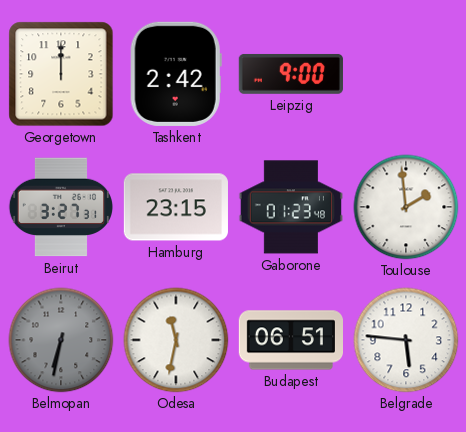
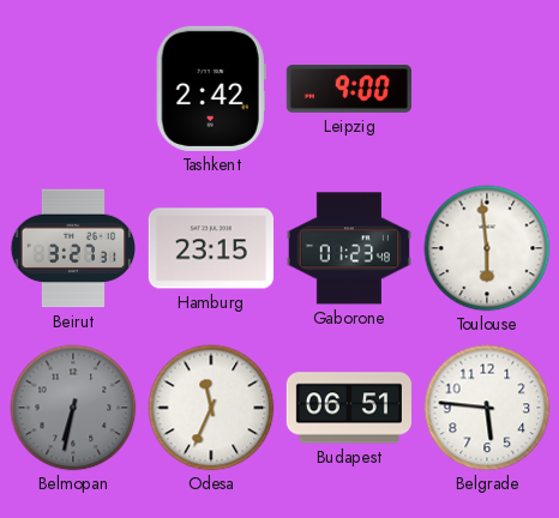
Georgetown: 12:00 -> none (61, 74)
Toulouse: 1:59 -> 5:59 (487, 248)
Odesa: 11:32 -> 11:34 (211, 408)
